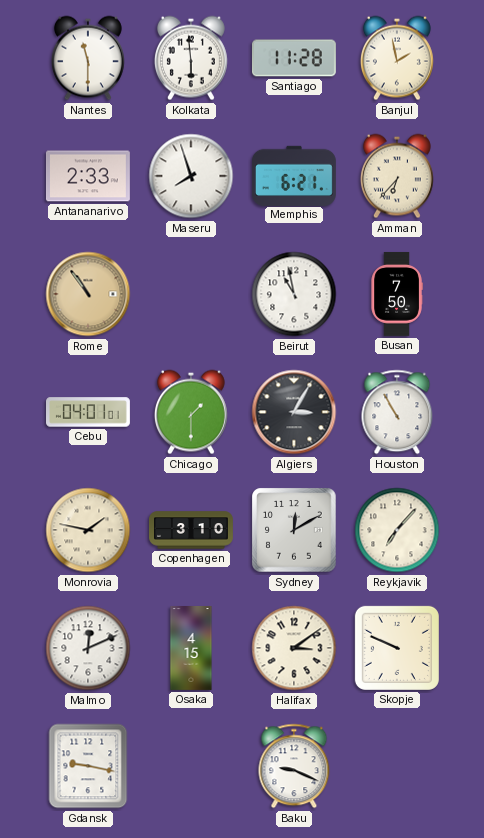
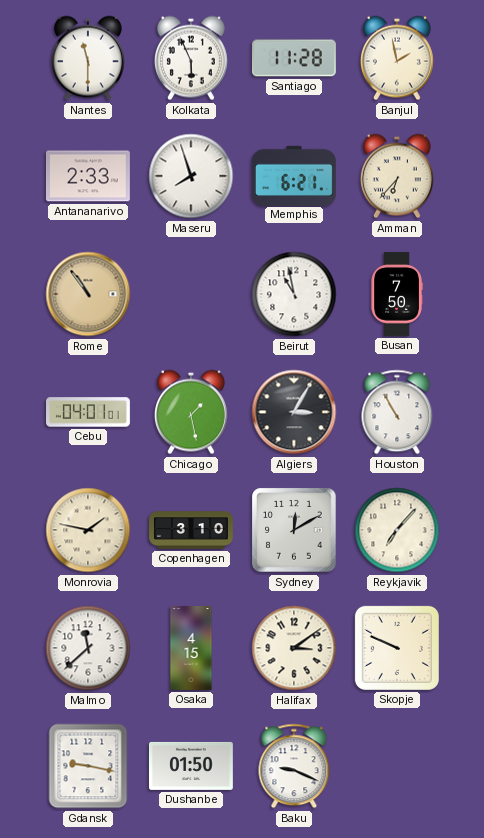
Kolkata: 5:59 -> 5:56 (191, 58)
Chicago: 1:30 -> 1:28 (191, 412)
Malmo: 12:11 -> 11:38 (88, 648)
Dushanbe: none -> 01:50 (191, 766)
